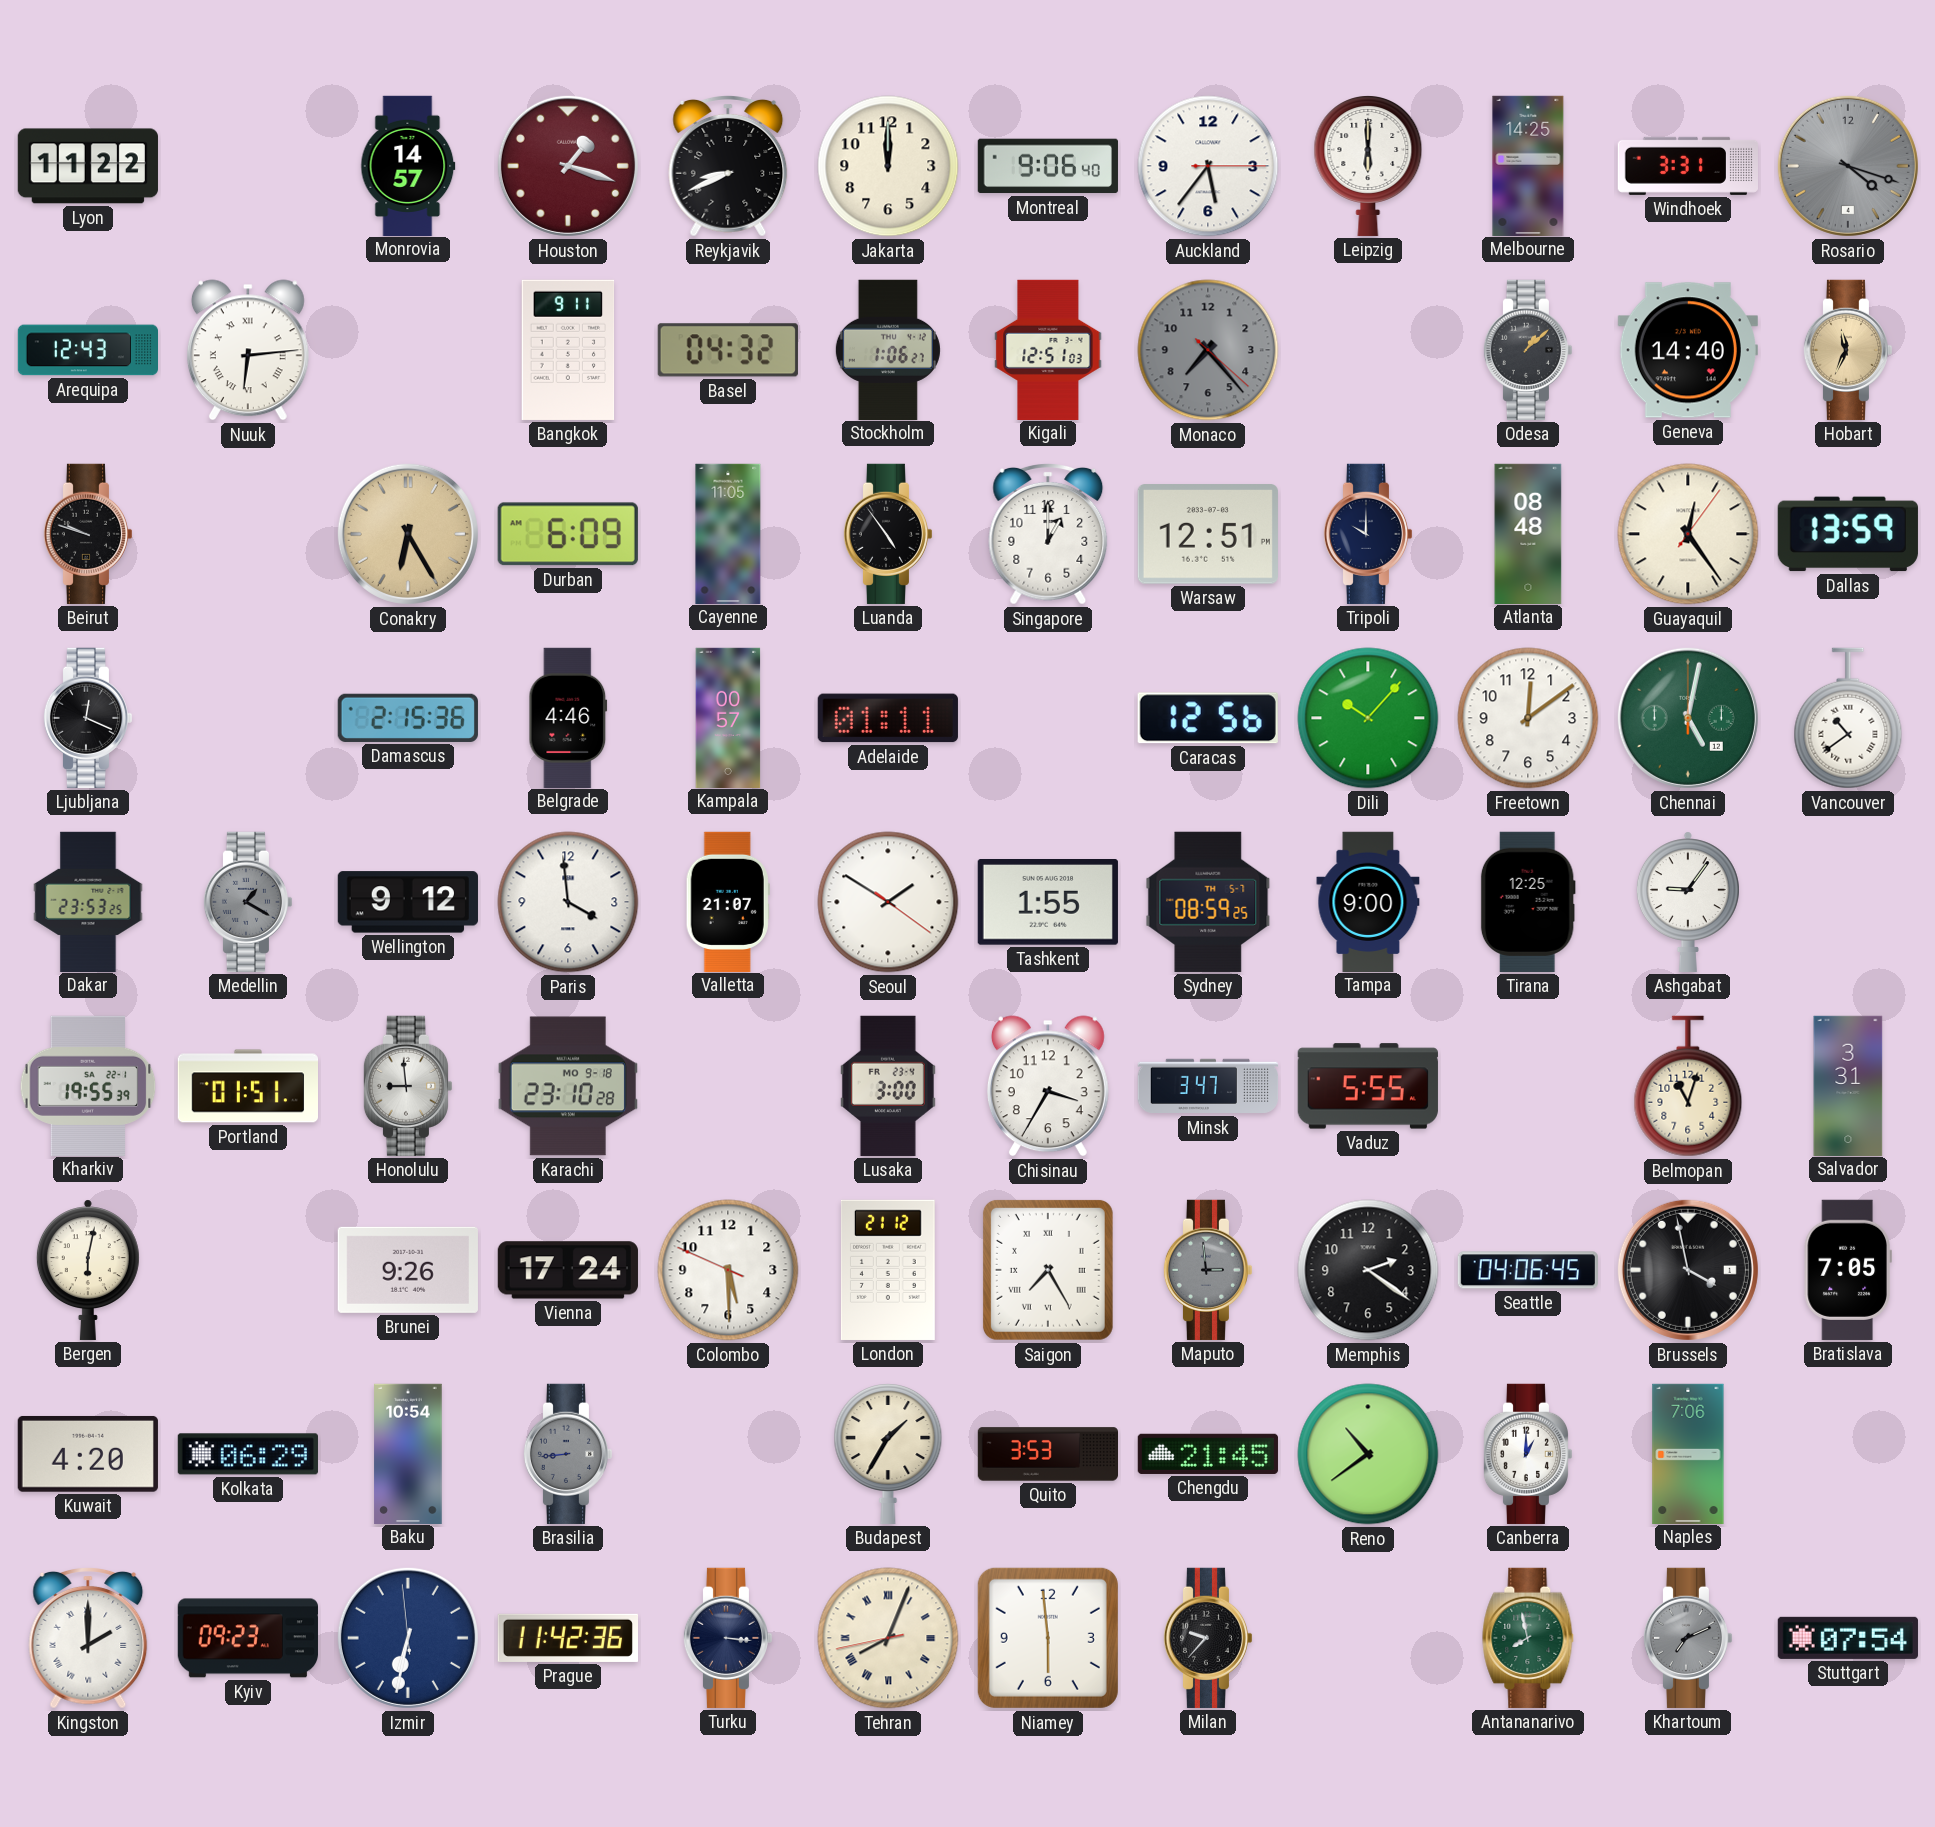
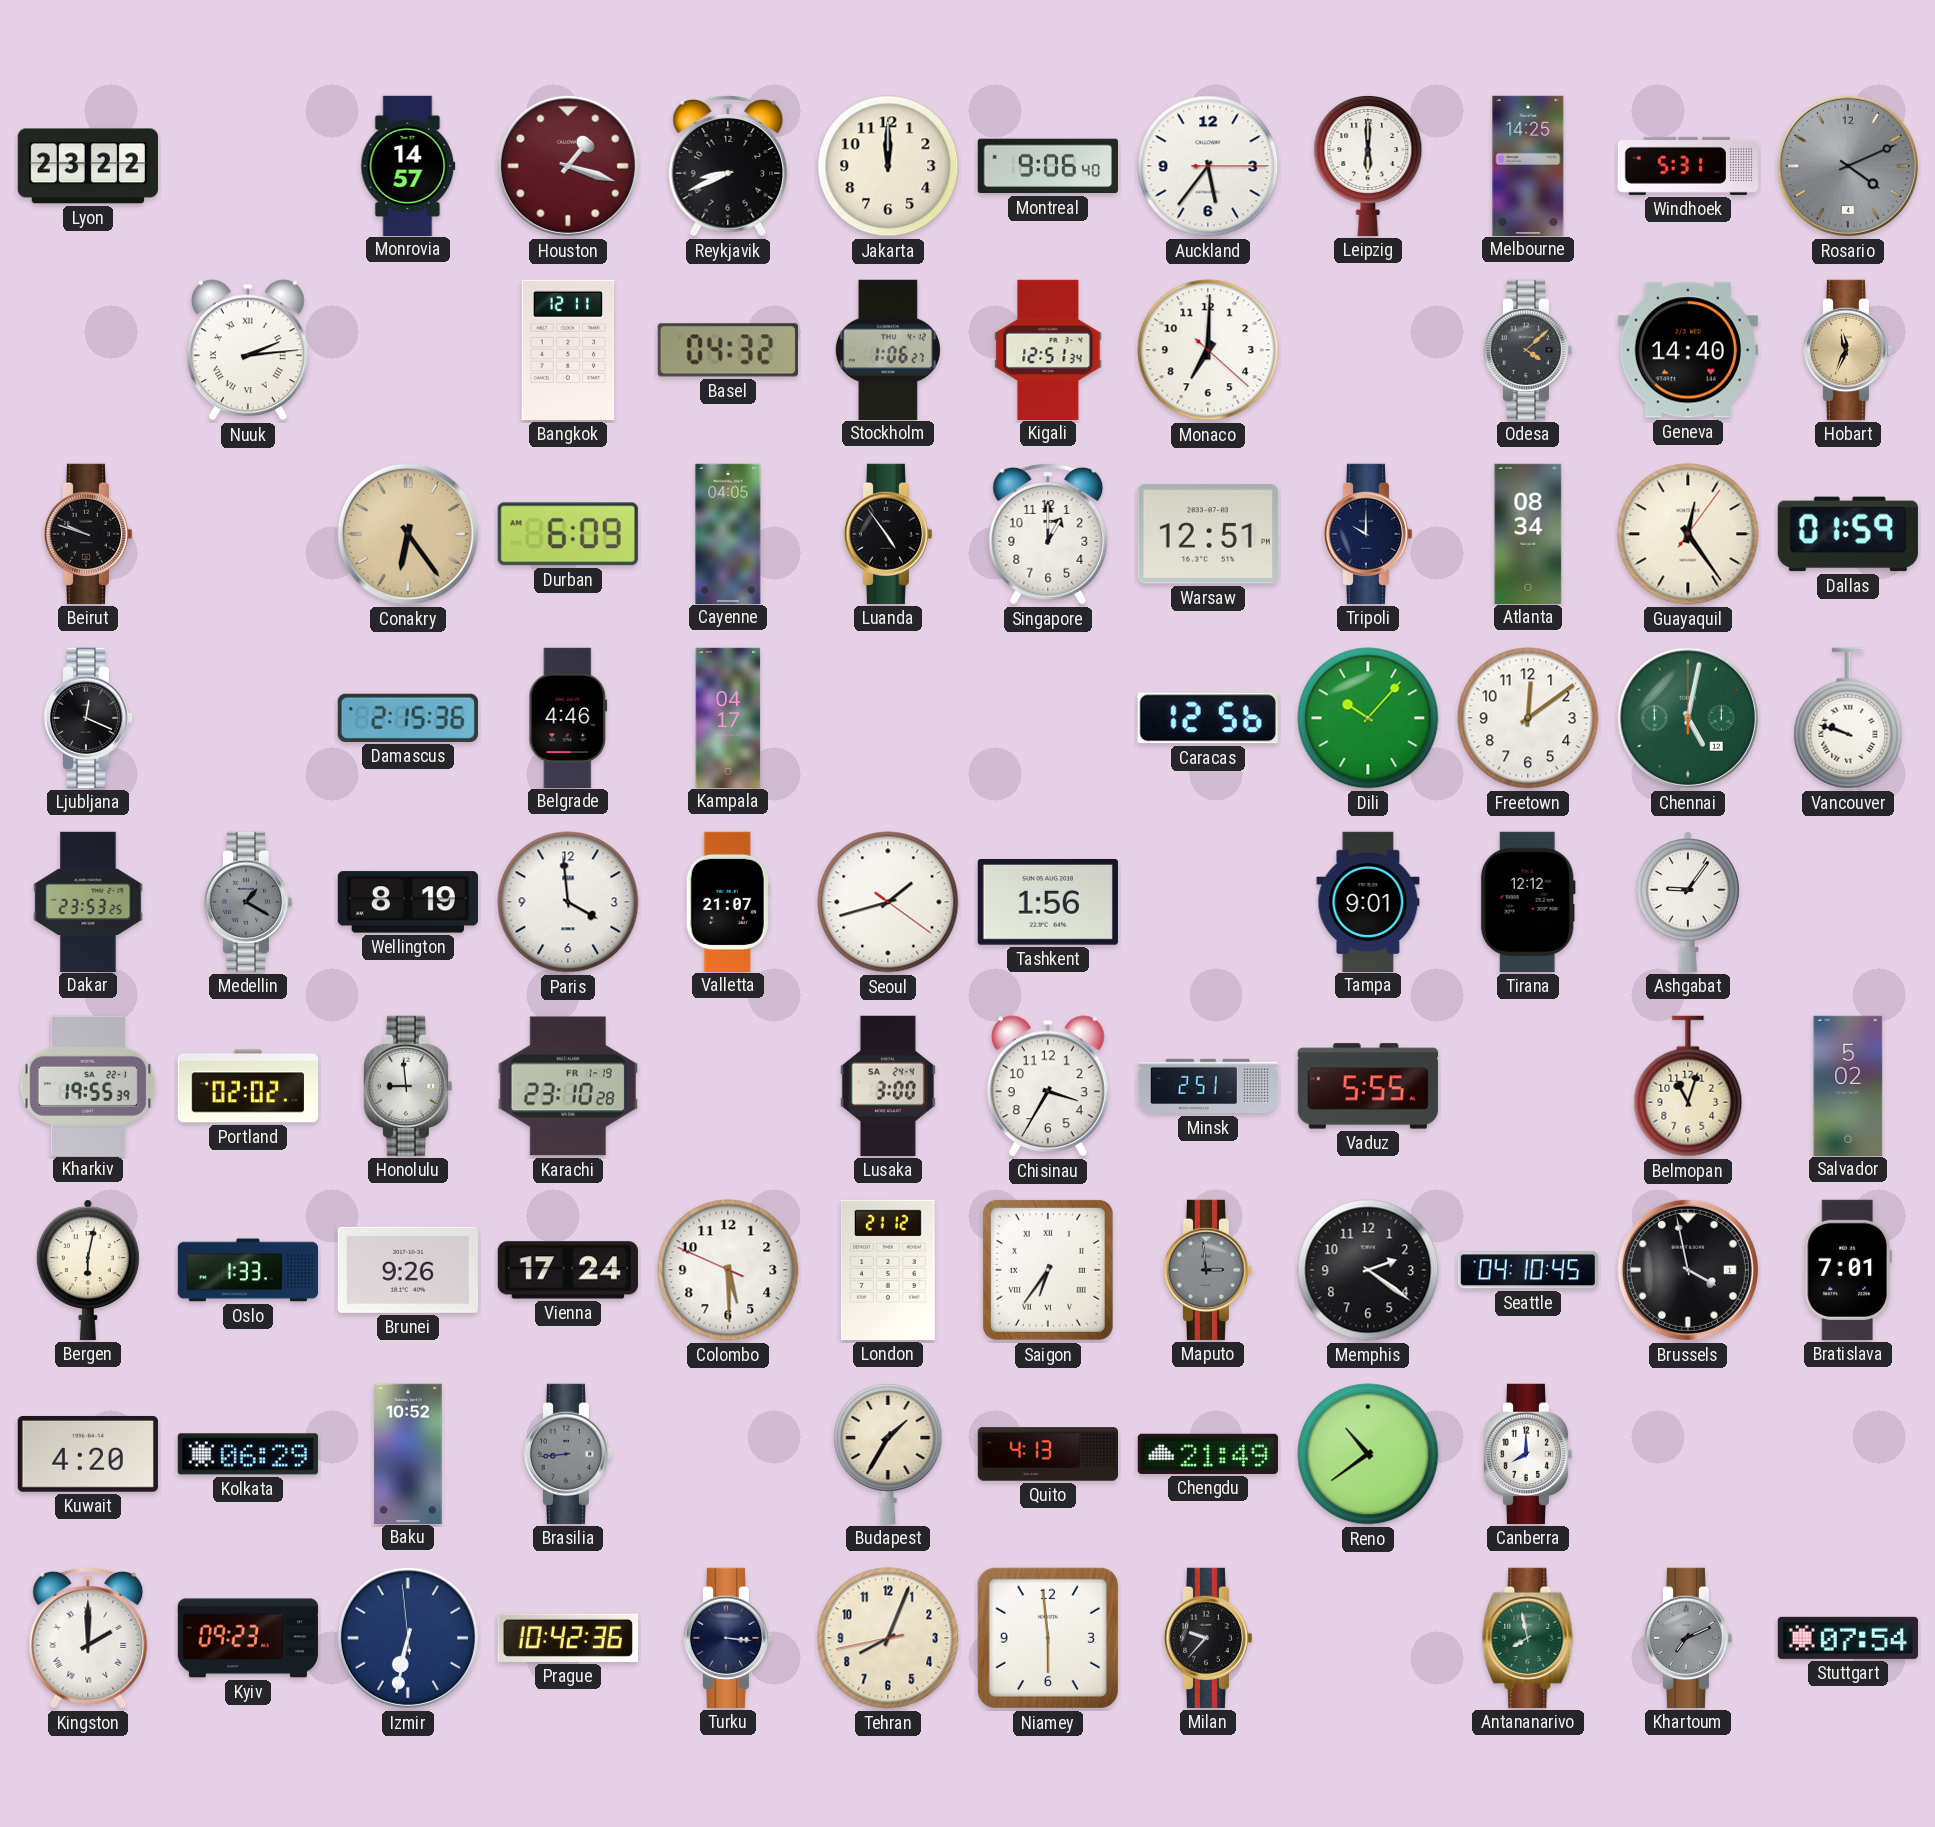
Lyon: 11:22 -> 23:22 (88, 166)
Windhoek: 3:31 -> 5:31 (1687, 166)
Rosario: 4:18 -> 4:11 (1848, 166)
Arequipa: 12:43 -> none (87, 350)
Nuuk: 6:14 -> 2:14 (248, 350)
Bangkok: 9:11 -> 12:11 (568, 350)
Kigali: 12:51:03 -> 12:51:34 (1048, 349)
Monaco: 7:23 -> 7:00 (1208, 350)
Monaco dial: grey -> white (1208, 350)
Odesa: 1:08 -> 4:08 (1528, 350)
Conakry: 6:25 -> 6:24 (408, 534)
Cayenne: 11:05 -> 04:05 (728, 533)
Atlanta: 08:48 -> 08:34 (1528, 533)
Dallas: 13:59 -> 01:59 (1848, 534)
Kampala: 00:57 -> 04:17 (728, 717)
Adelaide: 01:11 -> none (888, 718)
Vancouver: 10:39 -> 9:48 (1848, 718)
Wellington: 9:12 -> 8:19 (408, 902)
Seoul: 1:50 -> 1:42 (888, 902)
Tashkent: 1:55 -> 1:56 (1048, 903)
Sydney: 08:59 -> none (1208, 902)
Tampa: 9:00 -> 9:01 (1368, 901)
Tirana: 12:25 -> 12:12 (1528, 902)
Portland: 01:51 -> 02:02 (247, 1086)
Karachi date: MO 9-18 -> FR 1-19 (568, 1086)
Lusaka date: FR 23-4 -> SA 24-4 (888, 1086)
Minsk: 3:47 -> 2:51 (1208, 1086)
Salvador: 3:31 -> 5:02 (1848, 1085)
Oslo: none -> 1:33 (247, 1270)
Saigon: 7:25 -> 6:36 (1048, 1270)
Seattle: 04:06 -> 04:10 (1528, 1270)
Bratislava: 7:05 -> 7:01 (1848, 1270)
Baku: 10:54 -> 10:52 (408, 1453)
Quito: 3:53 -> 4:13 (1047, 1454)
Chengdu: 21:45 -> 21:49 (1208, 1454)
Canberra: 1:00 -> 8:00 (1528, 1454)
Naples: 7:06 -> none (1688, 1453)
Prague: 11:42 -> 10:42 (567, 1638)
Tehran numerals: Roman -> Arabic (888, 1638)
